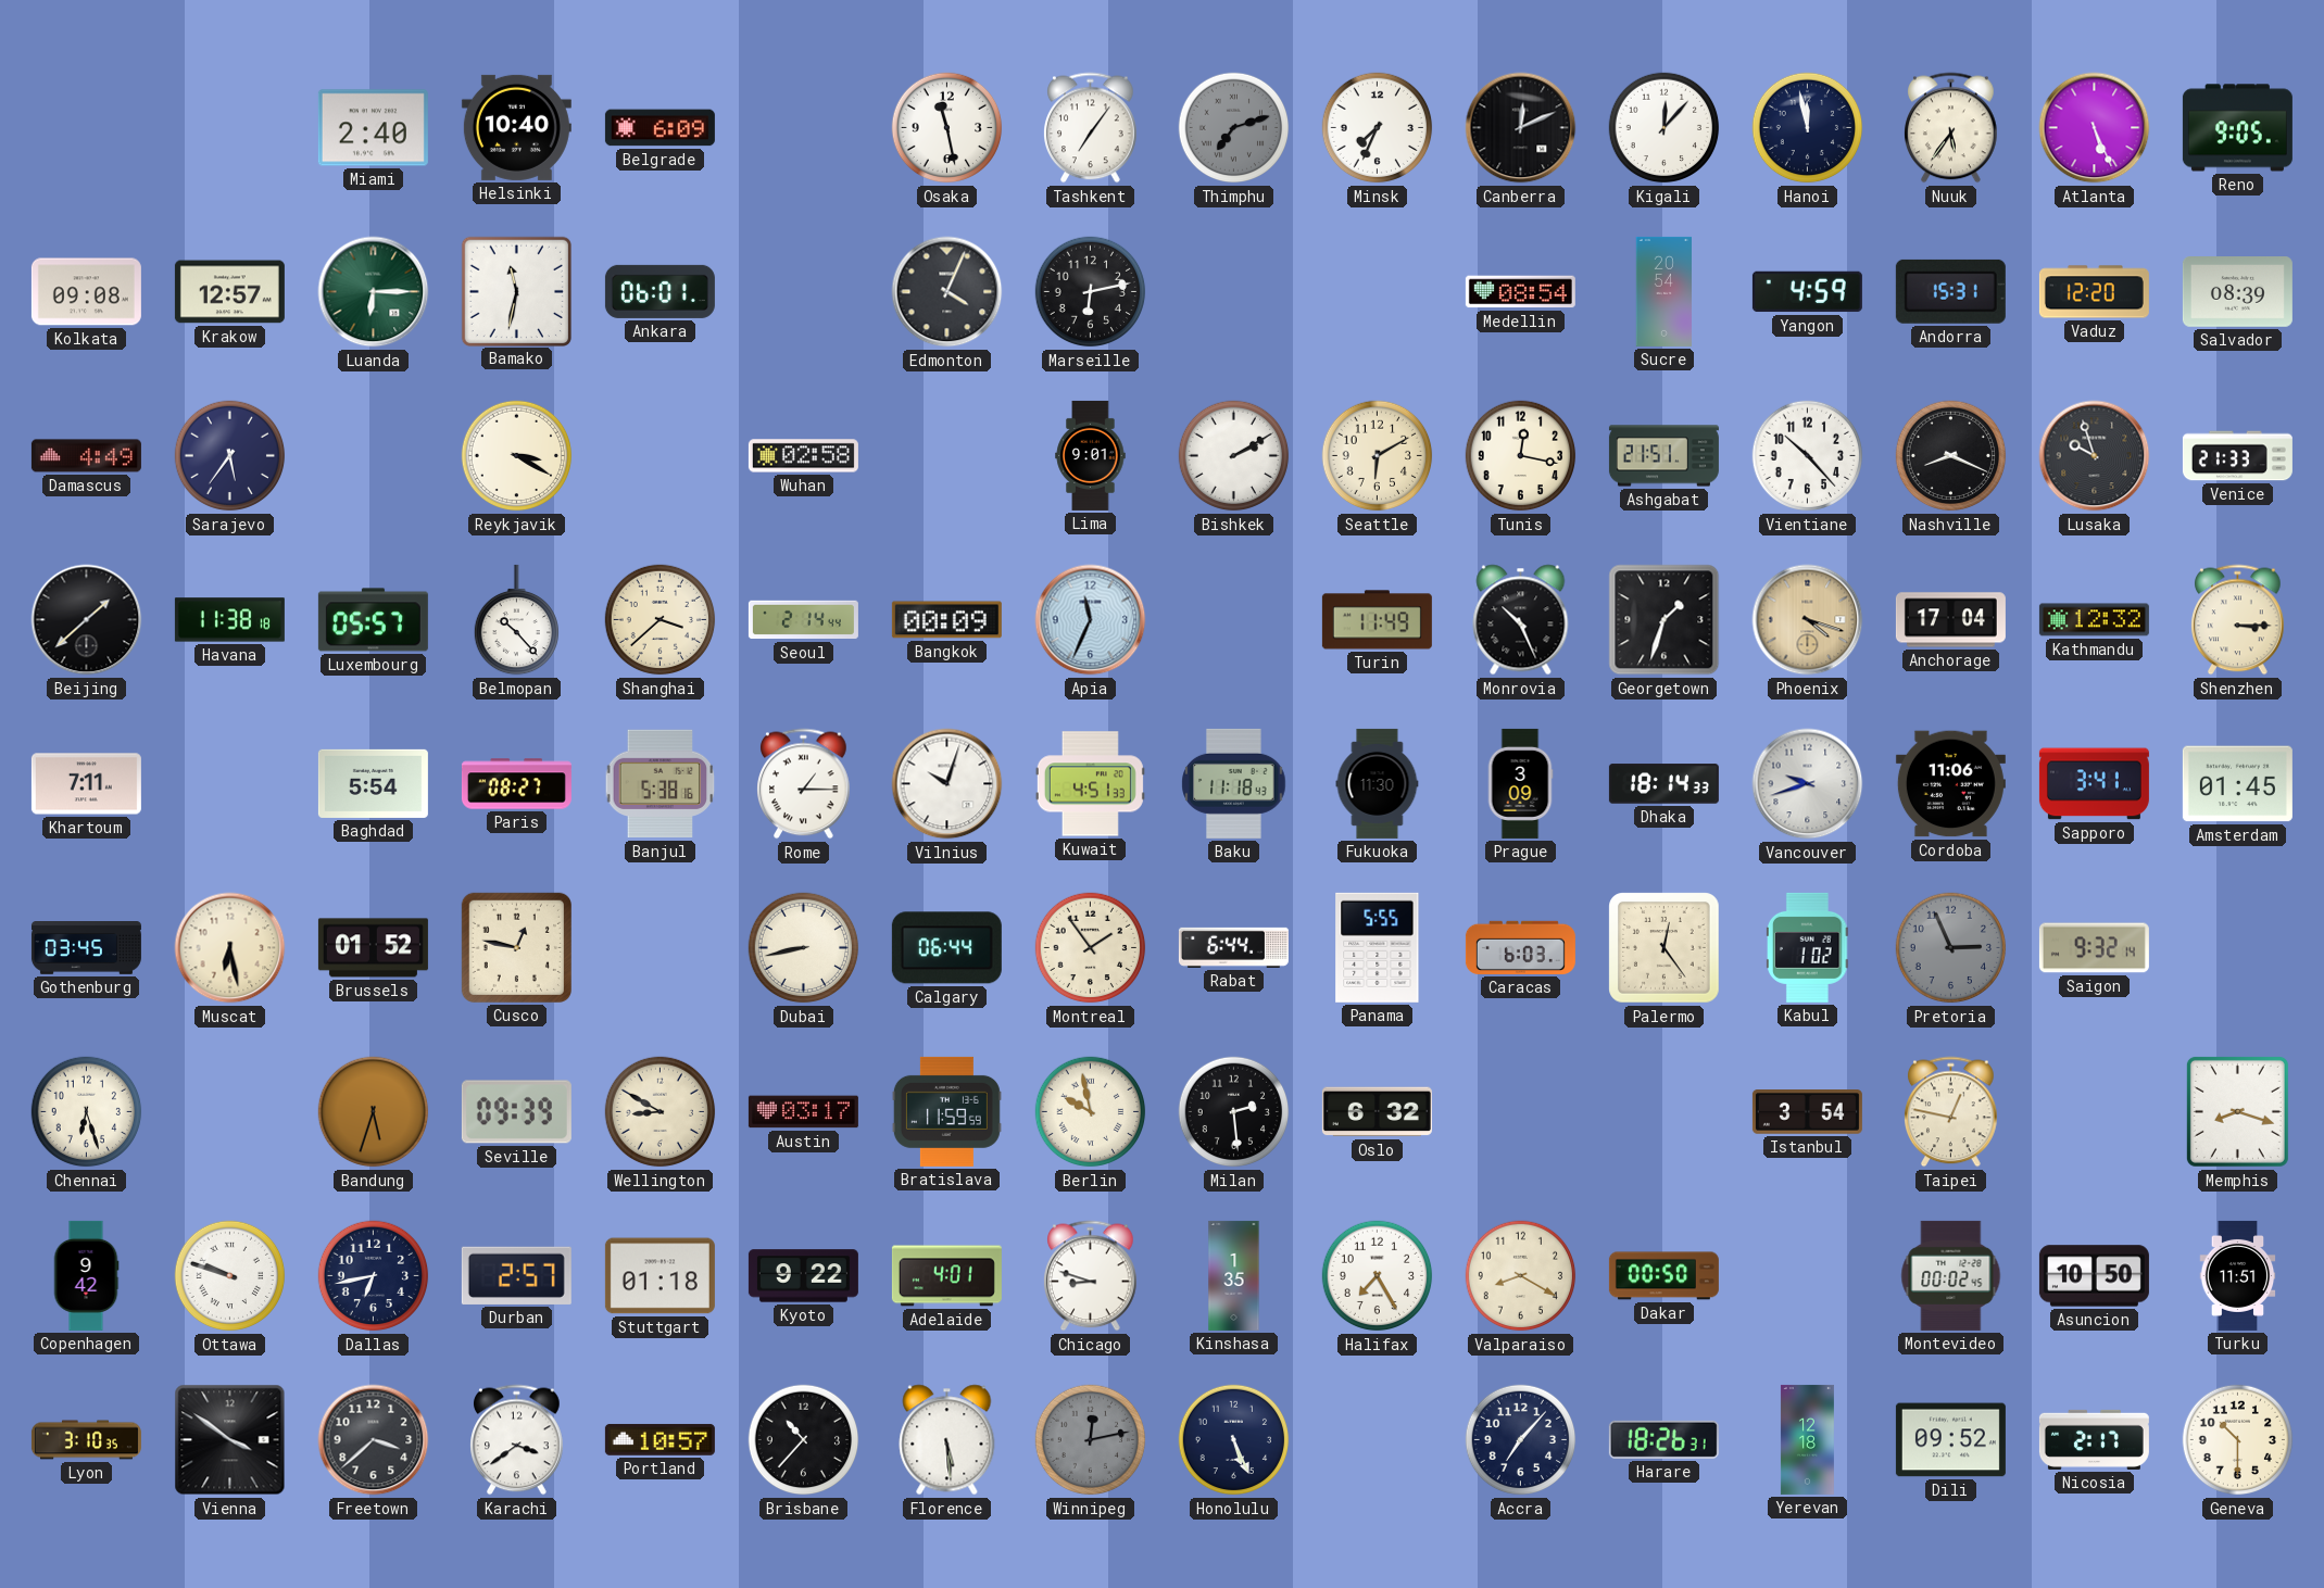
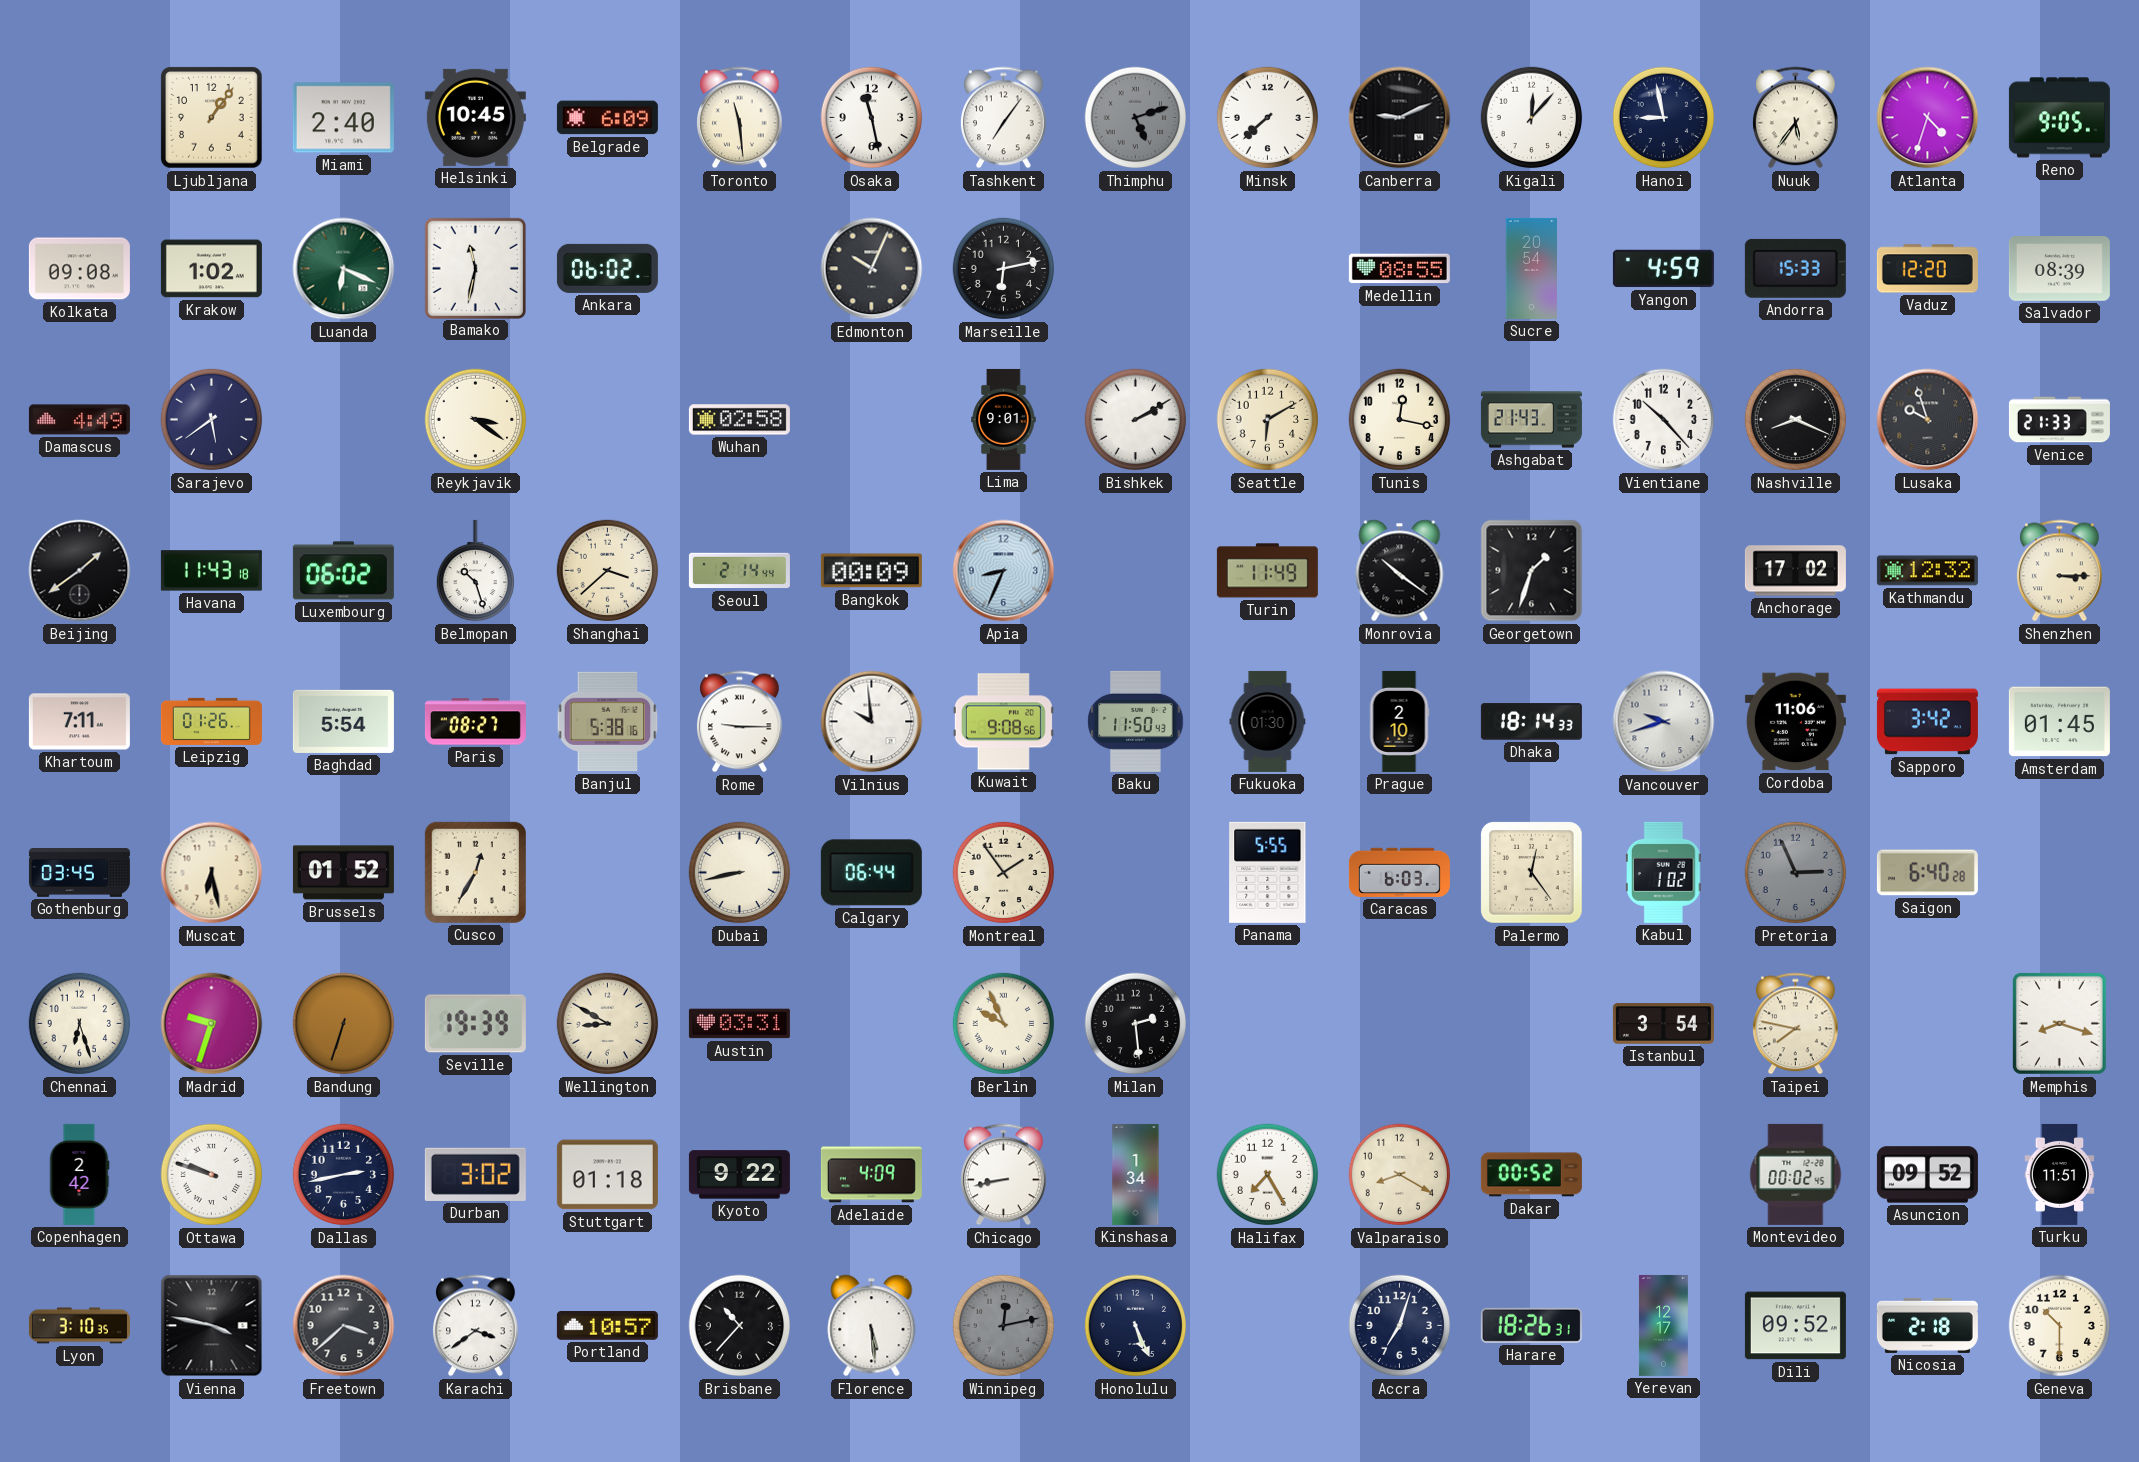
Ljubljana: none -> 1:06 (212, 118)
Helsinki: 10:40 -> 10:45 (475, 117)
Toronto: none -> 11:29 (740, 118)
Thimphu: 7:12 -> 5:12 (1136, 118)
Minsk: 7:34 -> 7:38 (1268, 118)
Canberra: 12:11 -> 9:11 (1400, 118)
Hanoi: 11:58 -> 8:58 (1664, 118)
Atlanta: 5:26 -> 4:33 (1928, 118)
Krakow: 12:57 -> 1:02 (211, 269)
Luanda: 6:15 -> 6:19 (344, 269)
Ankara: 06:01 -> 06:02 (607, 268)
Edmonton: 4:04 -> 10:04 (872, 269)
Medellin: 08:54 -> 08:55 (1399, 269)
Andorra: 15:31 -> 15:33 (1795, 268)
Sarajevo: 5:36 -> 5:39 (212, 420)
Reykjavik: 3:20 -> 3:21 (476, 420)
Ashgabat: 21:51 -> 21:43 (1531, 420)
Beijing: 1:38 -> 1:39 (80, 571)
Havana: 11:38 -> 11:43 (211, 571)
Luxembourg: 05:57 -> 06:02 (343, 571)
Belmopan: 10:23 -> 10:27 (475, 571)
Apia: 11:34 -> 8:34 (1004, 571)
Monrovia: 10:26 -> 10:21 (1400, 571)
Phoenix: 4:18 -> none (1808, 620)
Anchorage: 17:04 -> 17:02 (1795, 571)
Leipzig: none -> 01:26 (211, 721)
Rome: 1:15 -> 9:15 (740, 722)
Vilnius: 10:03 -> 9:59 (872, 722)
Kuwait: 4:51 -> 9:08 (1003, 722)
Baku: 11:18 -> 11:50 (1136, 721)
Fukuoka: 11:30 -> 01:30 (1268, 721)
Prague: 3:09 -> 2:10 (1399, 721)
Sapporo: 3:41 -> 3:42 (1927, 722)
Cusco: 12:47 -> 12:35 (475, 872)
Rabat: 6:44 -> none (1233, 947)
Saigon: 9:32 -> 6:40 (1927, 873)
Madrid: none -> 9:33 (212, 1024)
Bandung: 5:33 -> 6:33 (344, 1024)
Seville: 09:39 -> 19:39 (475, 1024)
Austin: 03:17 -> 03:31 (739, 1024)
Bratislava: 11:59 -> none (946, 1111)
Berlin: 9:58 -> 9:56 (1004, 1024)
Oslo: 6:32 -> none (1377, 1112)
Taipei: 12:47 -> 7:47 (1796, 1024)
Copenhagen: 9:42 -> 2:42 (79, 1174)
Dallas: 6:43 -> 2:43 (344, 1175)
Durban: 2:57 -> 3:02 (475, 1174)
Adelaide: 4:01 -> 4:09 (871, 1175)
Chicago: 8:48 -> 8:43 (1004, 1175)
Kinshasa: 1:35 -> 1:34 (1136, 1174)
Dakar: 00:50 -> 00:52 (1531, 1175)
Asuncion: 10:50 -> 09:52 (1927, 1175)
Vienna: 3:51 -> 3:47 (212, 1326)
Accra: 7:07 -> 7:03 (1400, 1326)
Yerevan: 12:18 -> 12:17 (1663, 1325)
Nicosia: 2:17 -> 2:18 (1927, 1325)
